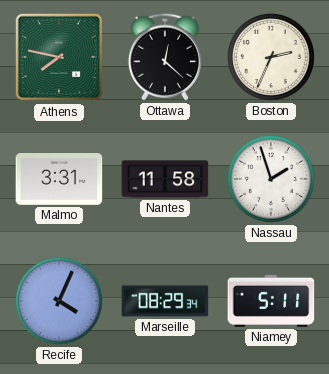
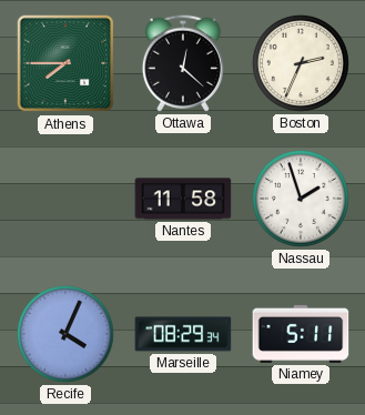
Athens: 7:47 -> 7:45 (65, 63)
Malmo: 3:31 -> none (59, 180)
